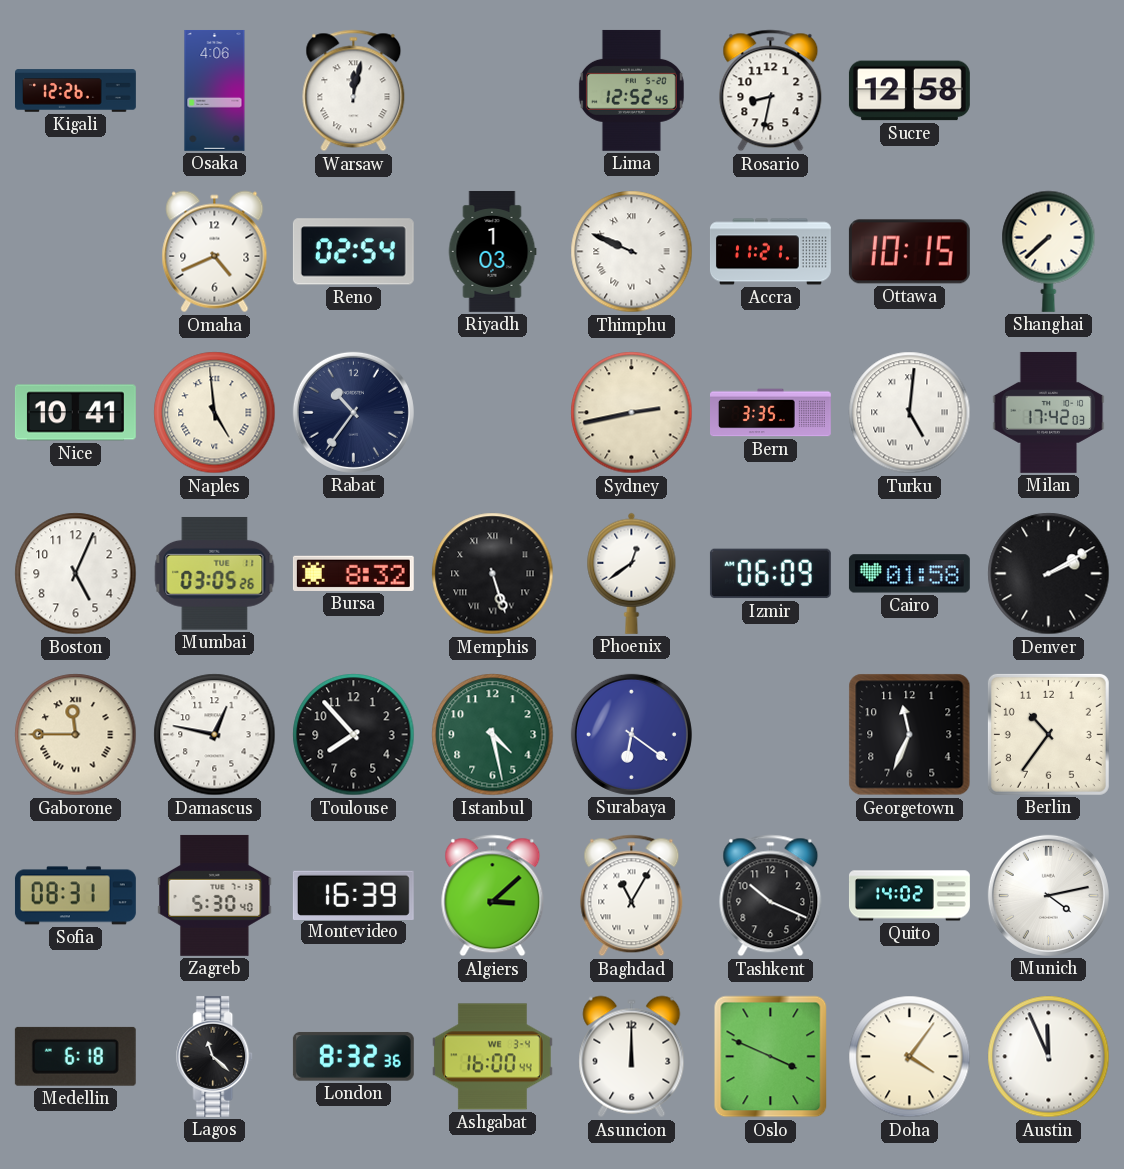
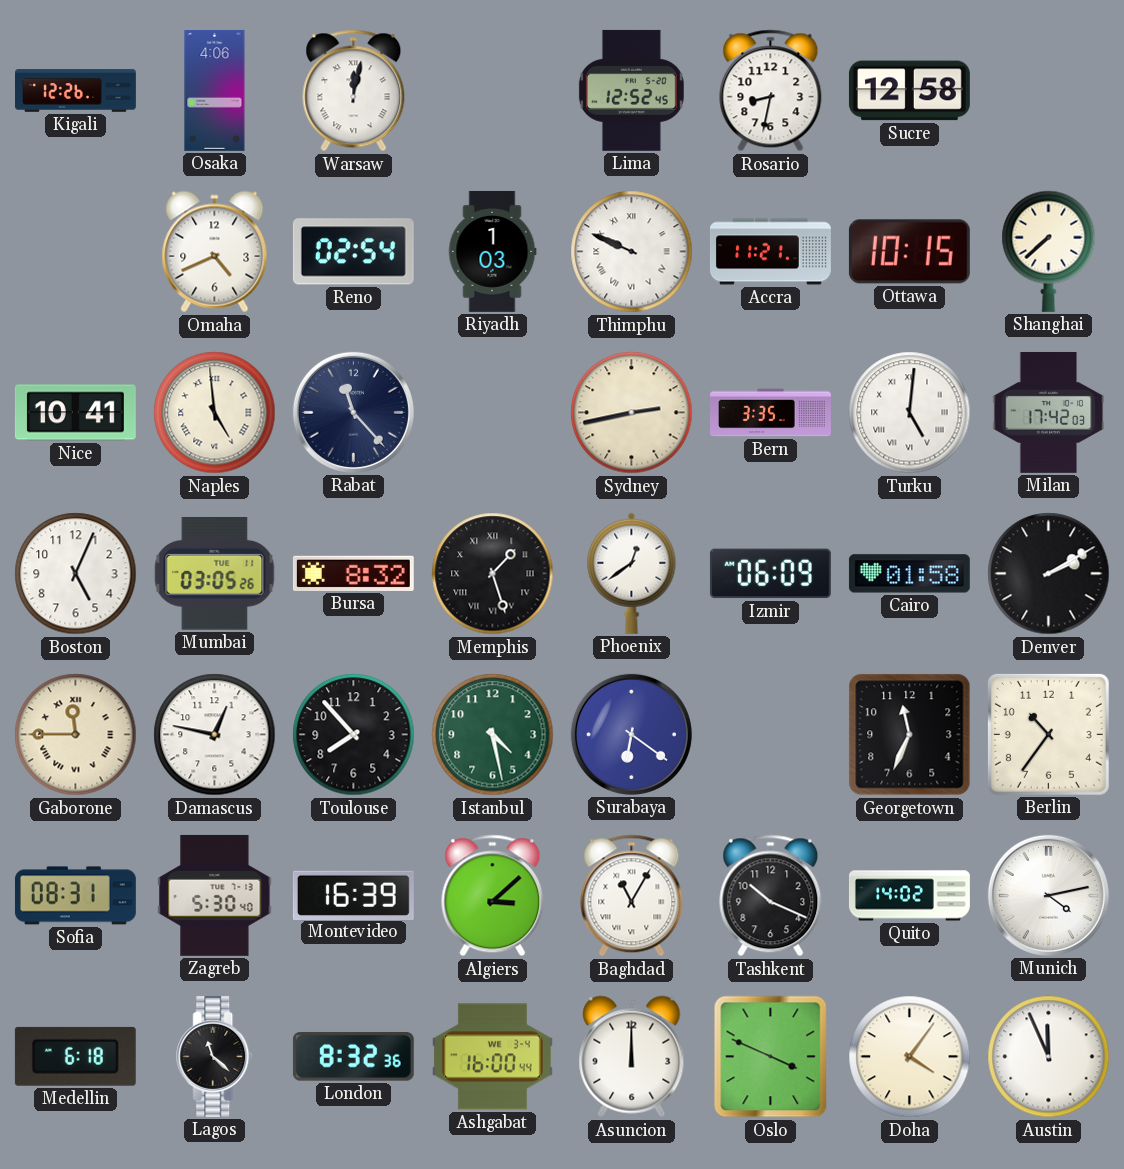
Rabat: 10:36 -> 11:23 (353, 412)
Memphis: 5:27 -> 1:27 (493, 574)
